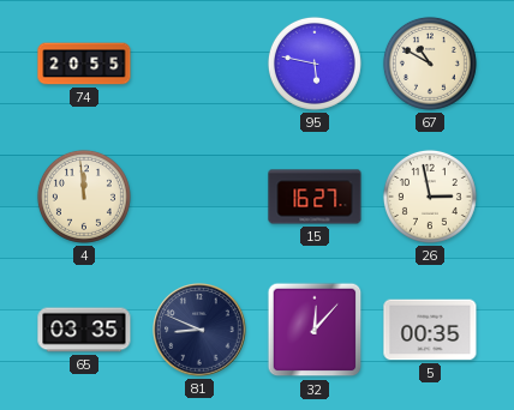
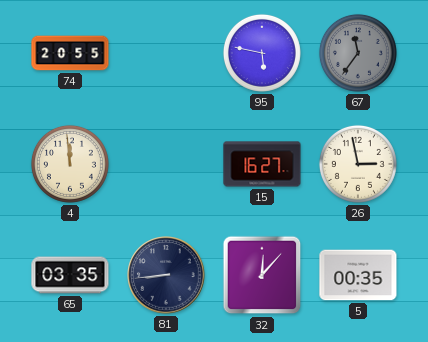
67: 10:50 -> 11:36 (358, 53)
67 dial: cream -> grey (358, 53)
81: 8:49 -> 8:44 (166, 275)
